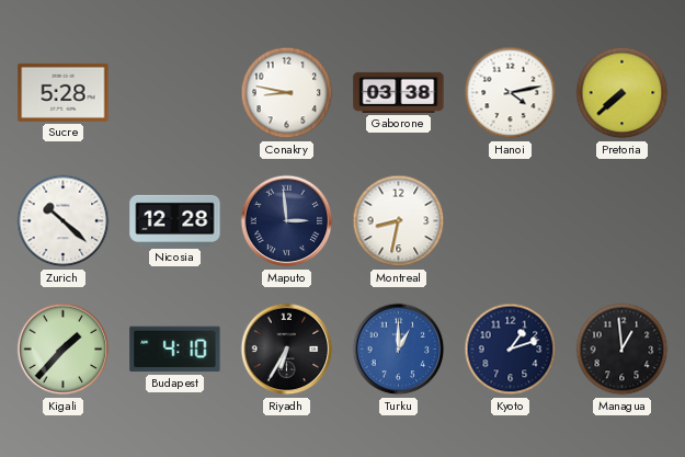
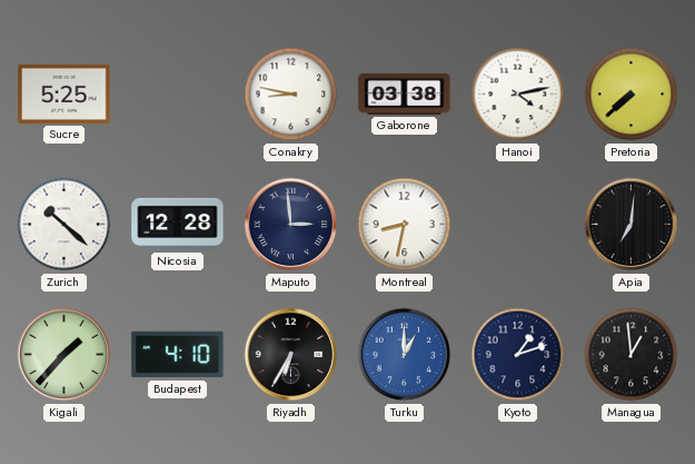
Sucre: 5:28 -> 5:25 (64, 93)
Apia: none -> 7:01 (632, 225)
